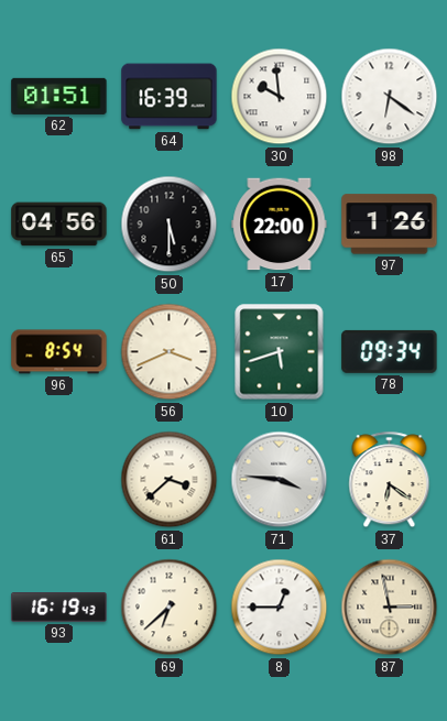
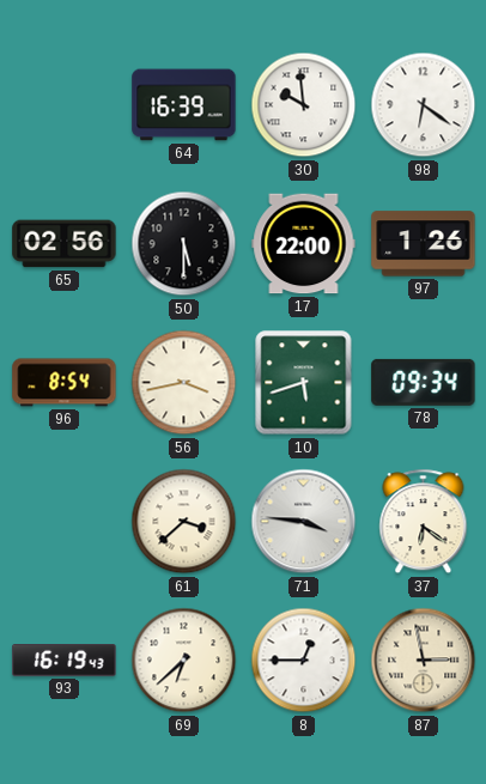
62: 01:51 -> none (59, 96)
65: 04:56 -> 02:56 (65, 244)
56: 3:41 -> 3:43 (184, 383)
